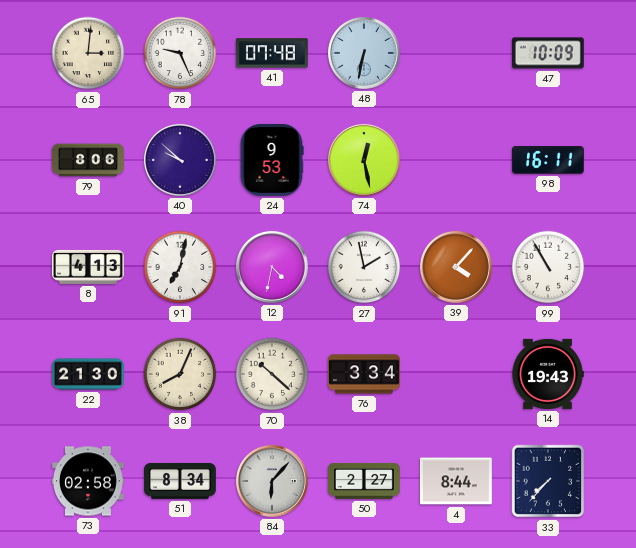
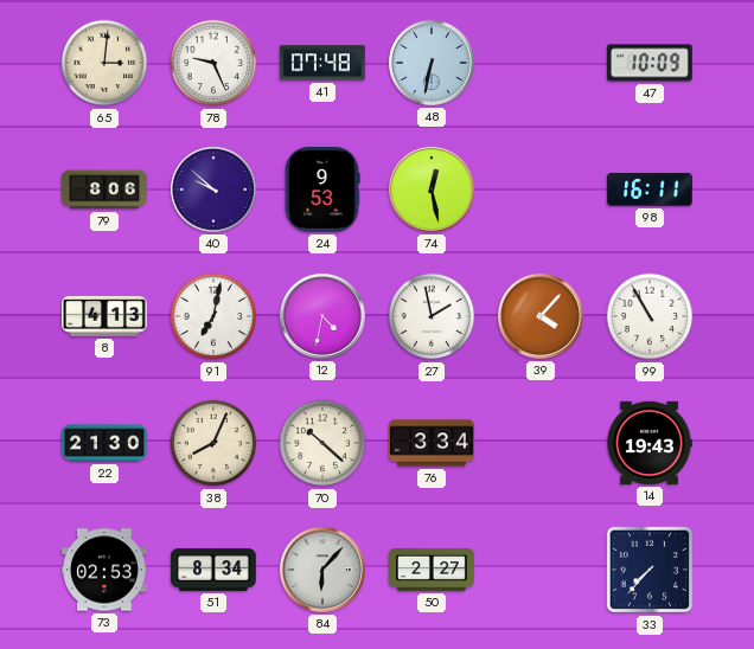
73: 02:58 -> 02:53 (106, 570)
4: 8:44 -> none (456, 481)
